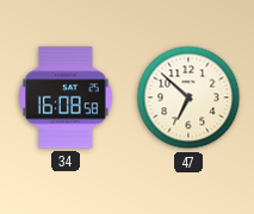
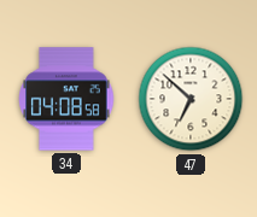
34: 16:08 -> 04:08 (66, 99)
